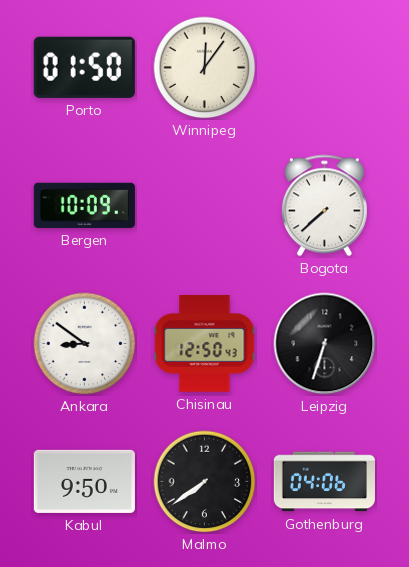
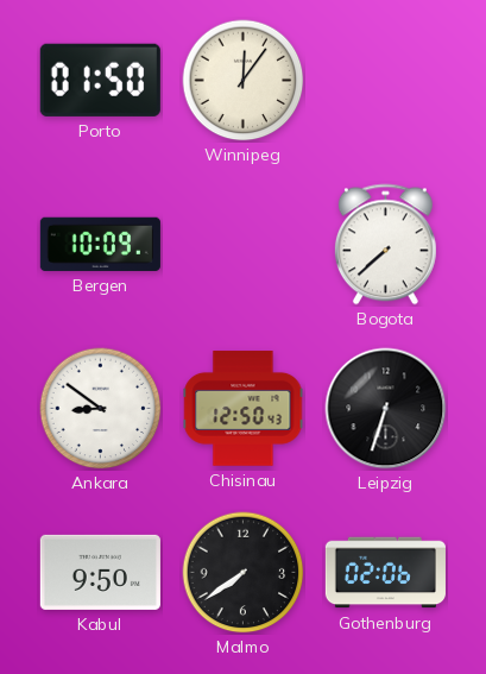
Gothenburg: 04:06 -> 02:06 (385, 573)
